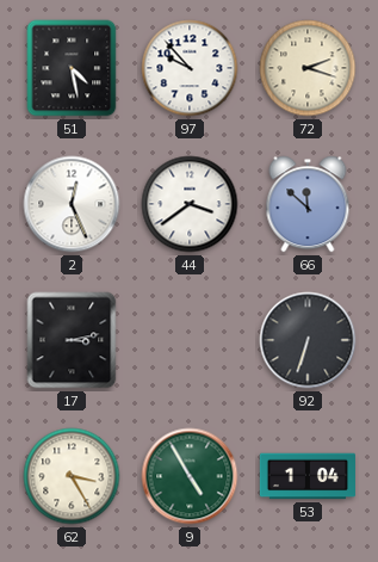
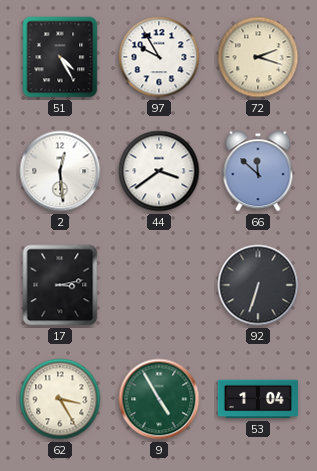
51: 4:28 -> 4:25 (60, 57)
97: 9:53 -> 9:55 (159, 57)
2: 12:26 -> 12:29 (60, 171)
